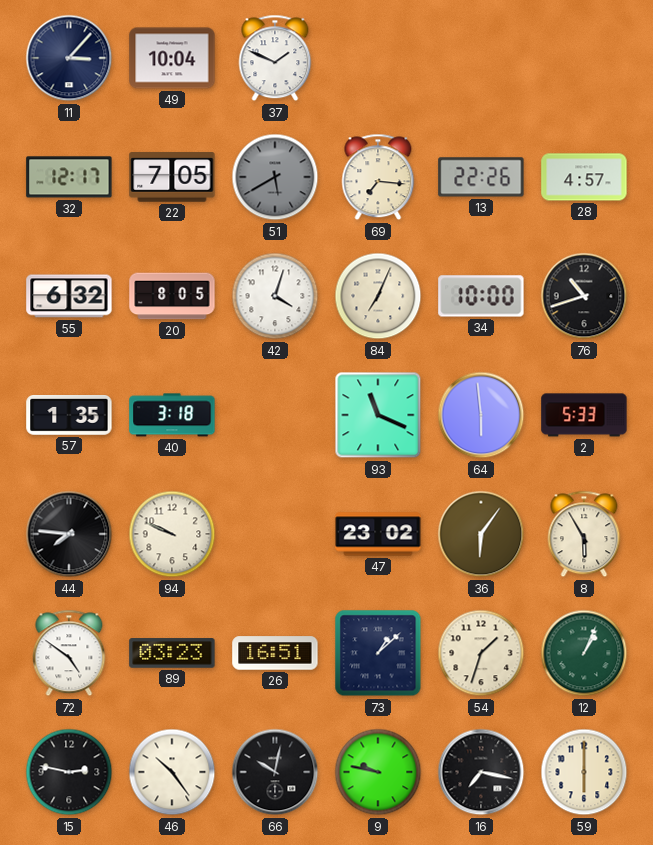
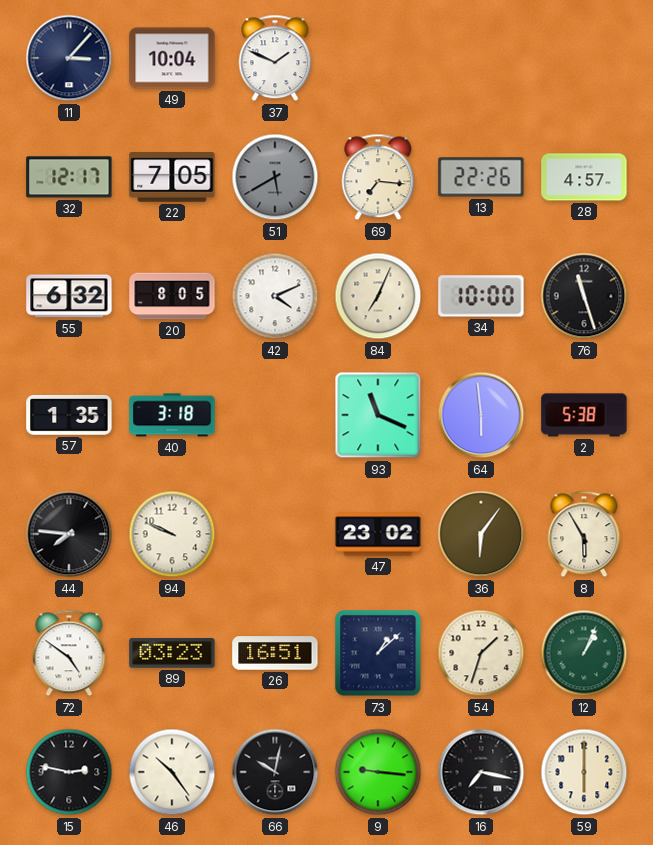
42: 4:03 -> 4:11 (275, 296)
76: 10:42 -> 11:27 (584, 296)
2: 5:33 -> 5:38 (584, 415)
9: 9:47 -> 9:16 (378, 772)
